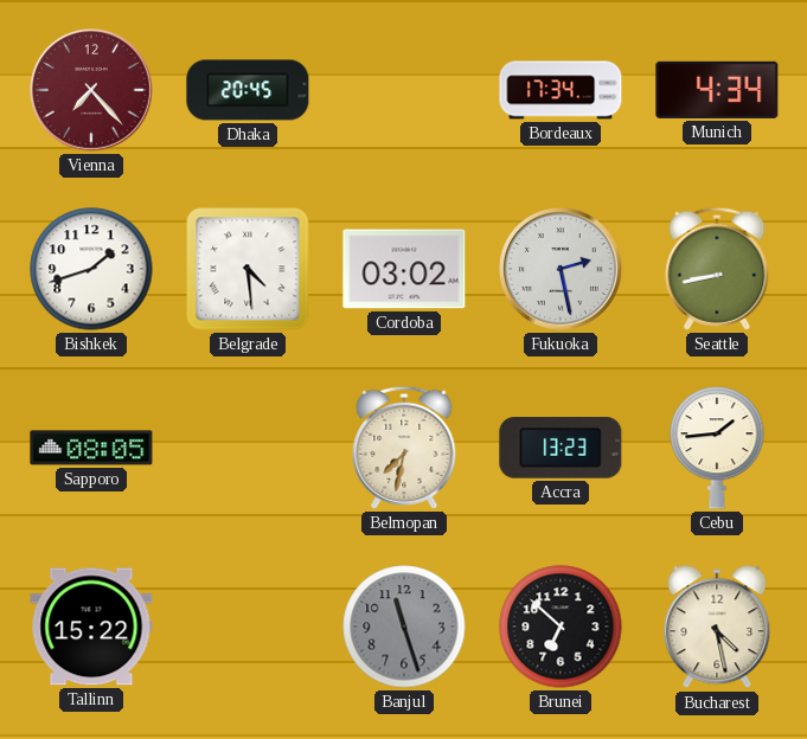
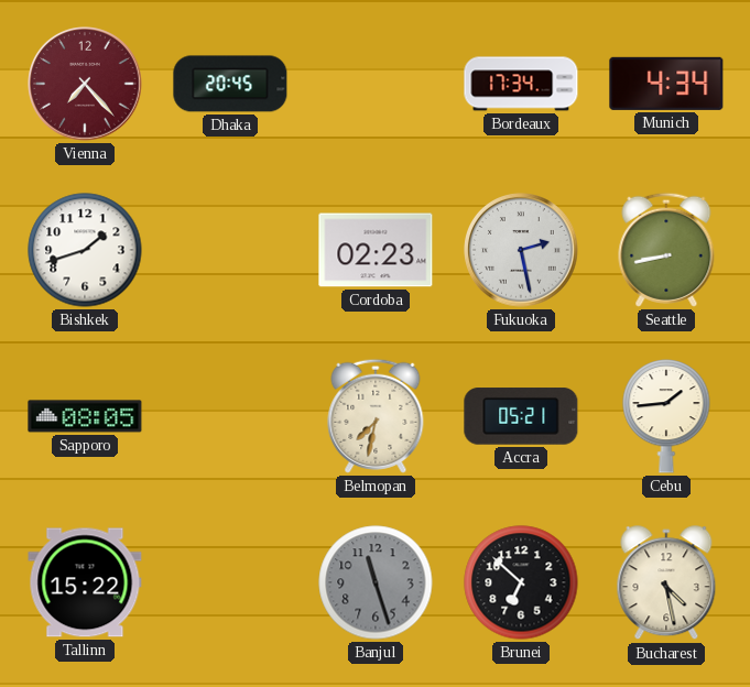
Belgrade: 4:29 -> none (248, 269)
Cordoba: 03:02 -> 02:23 (376, 250)
Accra: 13:23 -> 05:21 (521, 416)
